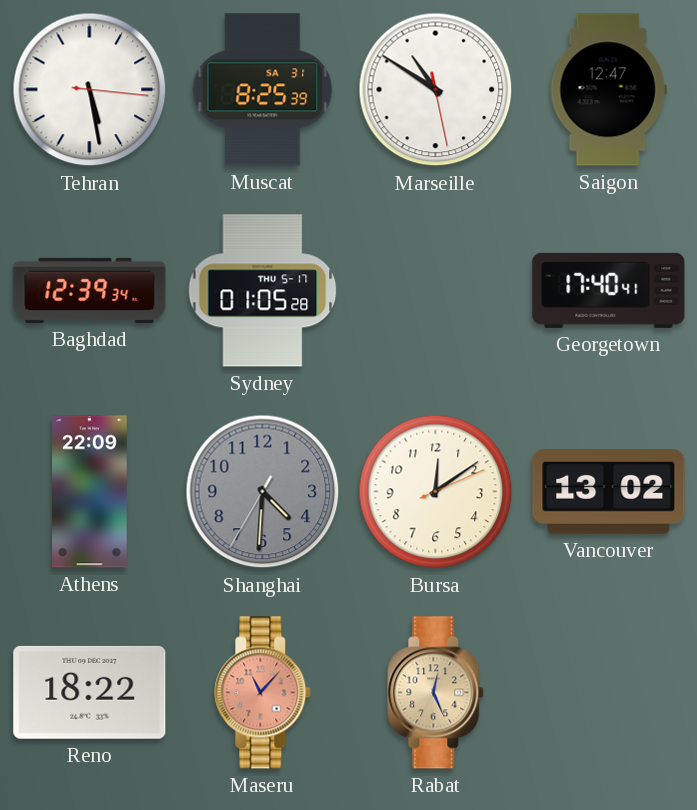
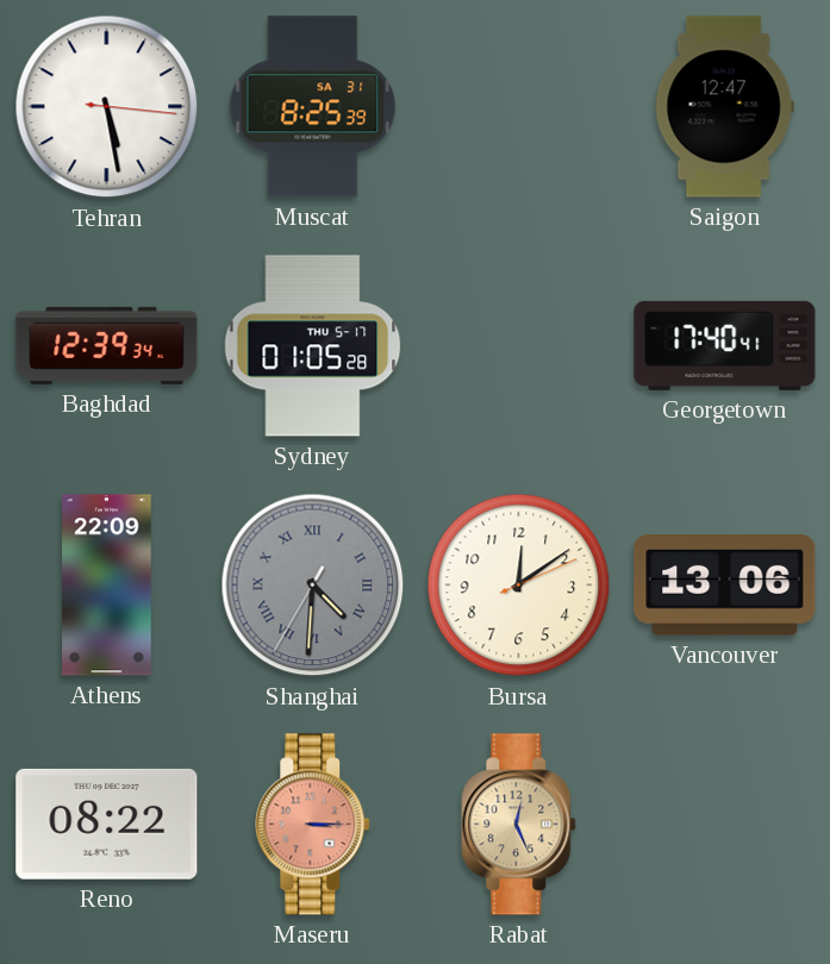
Marseille: 10:50 -> none (436, 90)
Shanghai numerals: Arabic -> Roman (313, 586)
Vancouver: 13:02 -> 13:06 (725, 586)
Reno: 18:22 -> 08:22 (107, 824)
Maseru: 11:07 -> 3:15 (313, 825)
